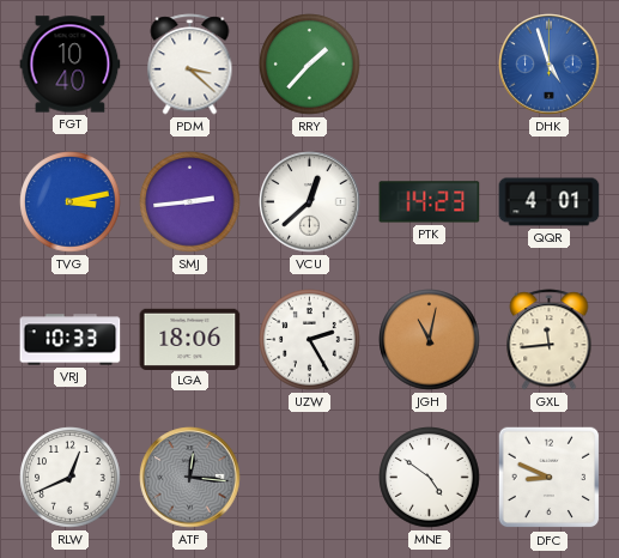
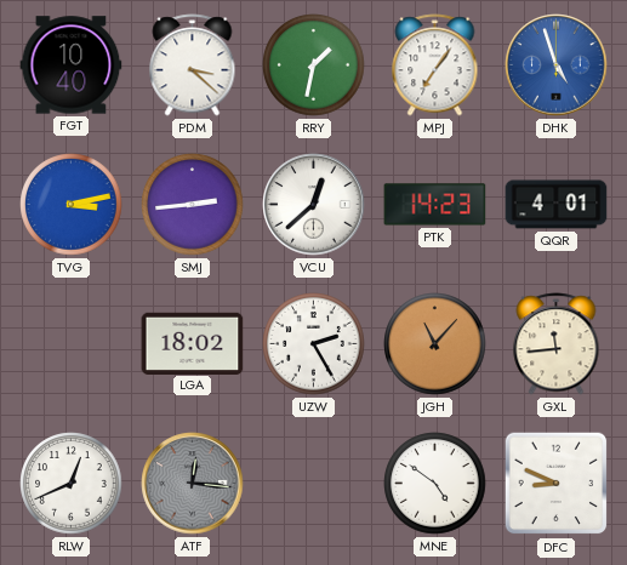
RRY: 1:37 -> 1:32 (314, 65)
MPJ: none -> 7:06 (435, 65)
VRJ: 10:33 -> none (71, 340)
LGA: 18:06 -> 18:02 (193, 343)
JGH: 11:02 -> 11:07 (435, 344)
